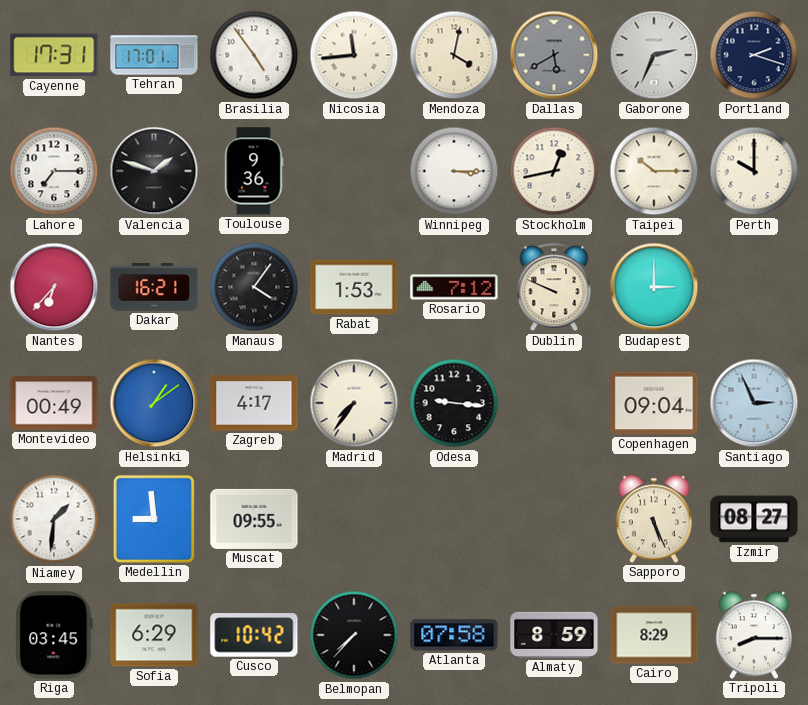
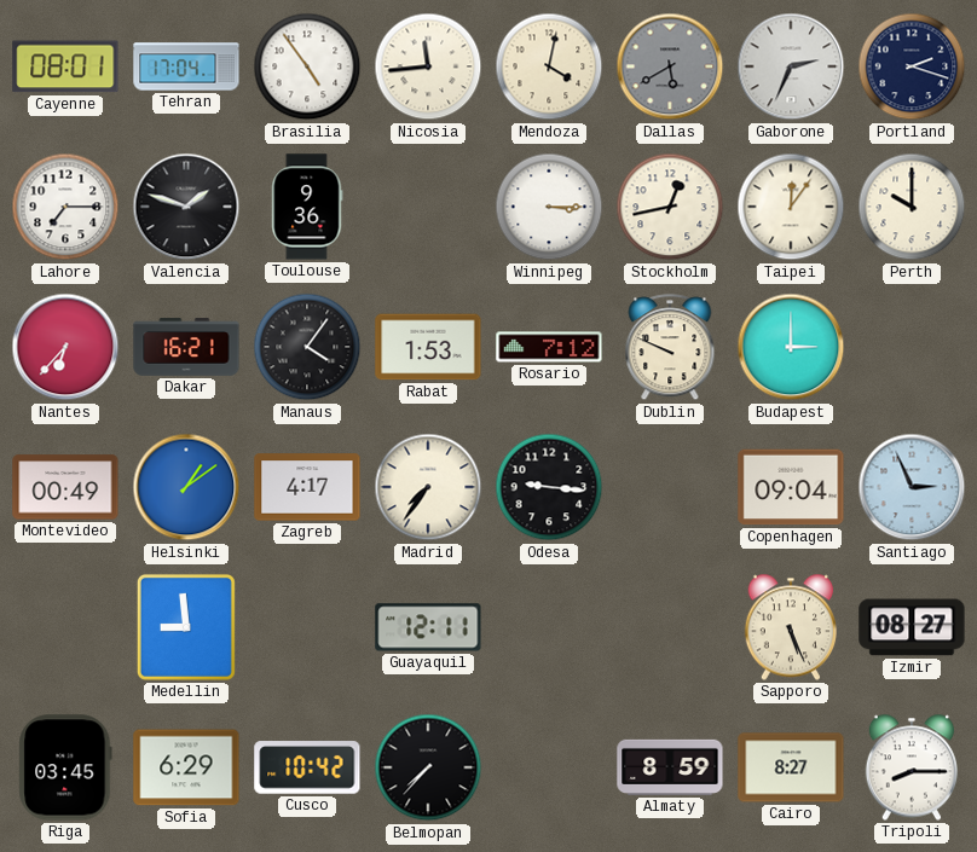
Cayenne: 17:31 -> 08:01 (65, 66)
Tehran: 17:01 -> 17:04 (186, 66)
Taipei: 10:15 -> 12:06 (791, 207)
Niamey: 1:31 -> none (54, 519)
Muscat: 09:55 -> none (254, 519)
Guayaquil: none -> 12:11 (428, 627)
Atlanta: 07:58 -> none (454, 635)
Cairo: 8:29 -> 8:27 (791, 767)
